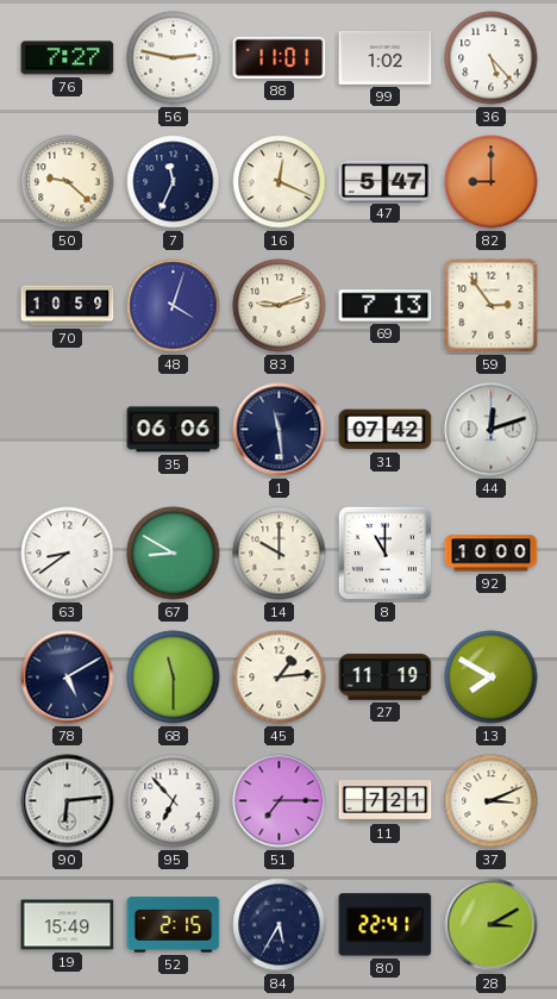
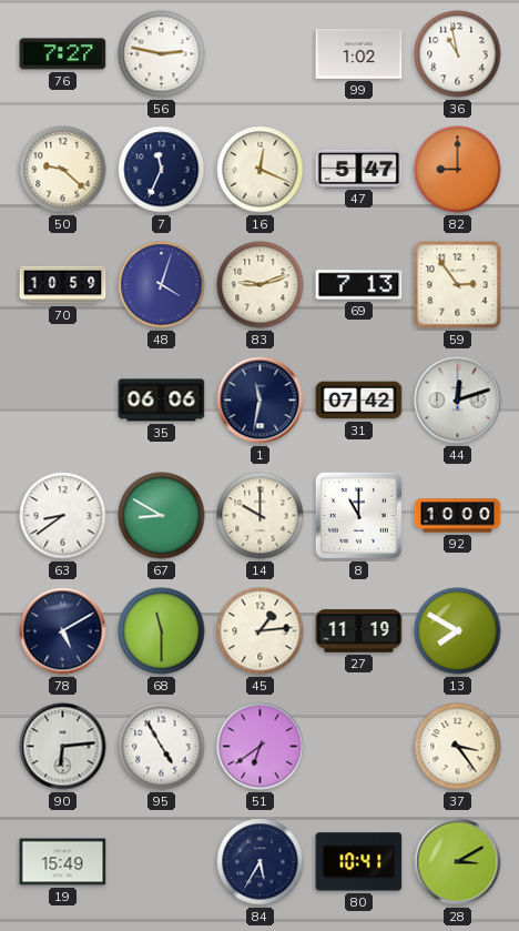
88: 11:01 -> none (280, 57)
36: 5:23 -> 10:58 (458, 54)
1: 11:29 -> 11:32 (261, 401)
95: 6:53 -> 4:55 (162, 747)
51: 7:15 -> 6:39 (261, 747)
11: 7:21 -> none (386, 801)
37: 3:11 -> 3:24 (458, 747)
52: 2:15 -> none (174, 925)
80: 22:41 -> 10:41 (359, 862)
